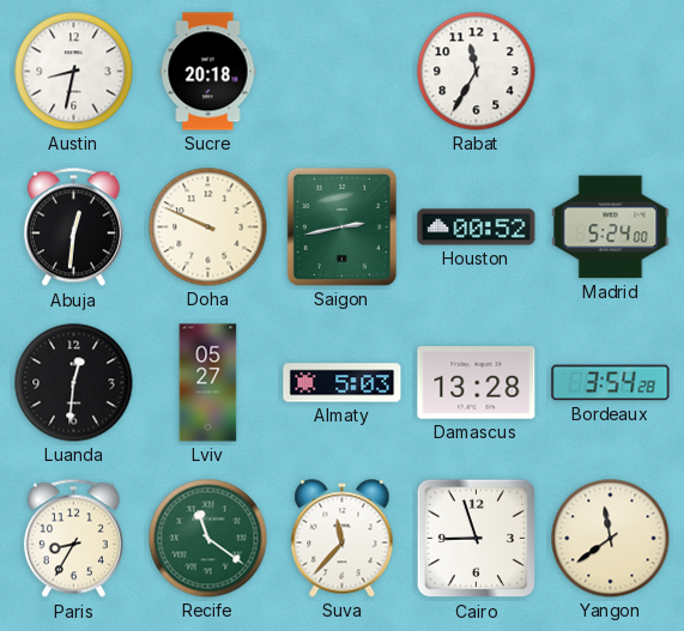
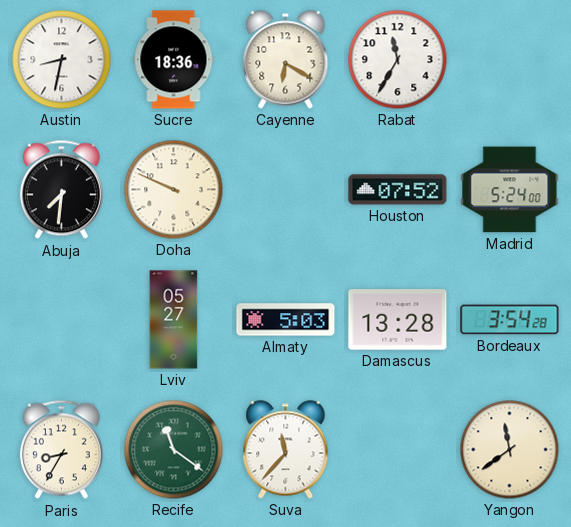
Sucre: 20:18 -> 18:36 (174, 60)
Cayenne: none -> 6:20 (286, 60)
Abuja: 12:31 -> 7:31 (61, 190)
Saigon: 2:43 -> none (341, 226)
Houston: 00:52 -> 07:52 (398, 190)
Luanda: 12:31 -> none (74, 383)
Cairo: 8:57 -> none (477, 539)
